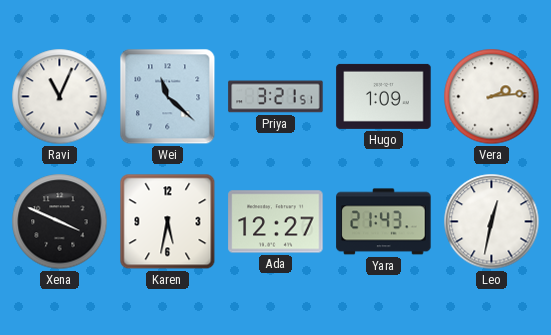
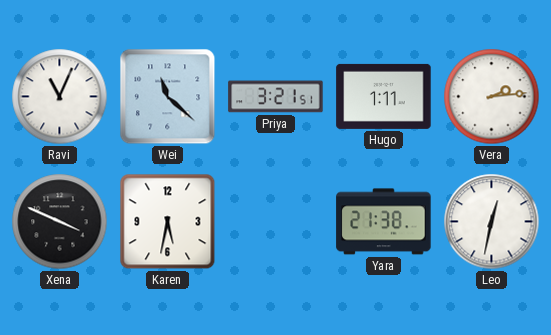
Hugo: 1:09 -> 1:11 (384, 96)
Ada: 12:27 -> none (276, 222)
Yara: 21:43 -> 21:38 (384, 222)
